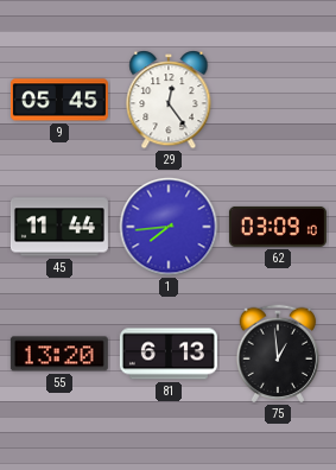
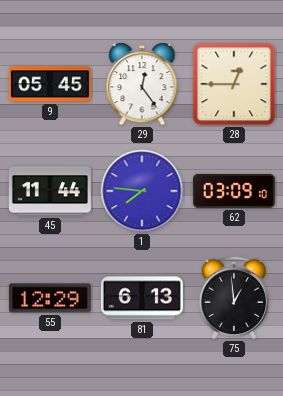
28: none -> 12:45 (234, 84)
1: 7:44 -> 7:46 (142, 191)
55: 13:20 -> 12:29 (50, 298)
